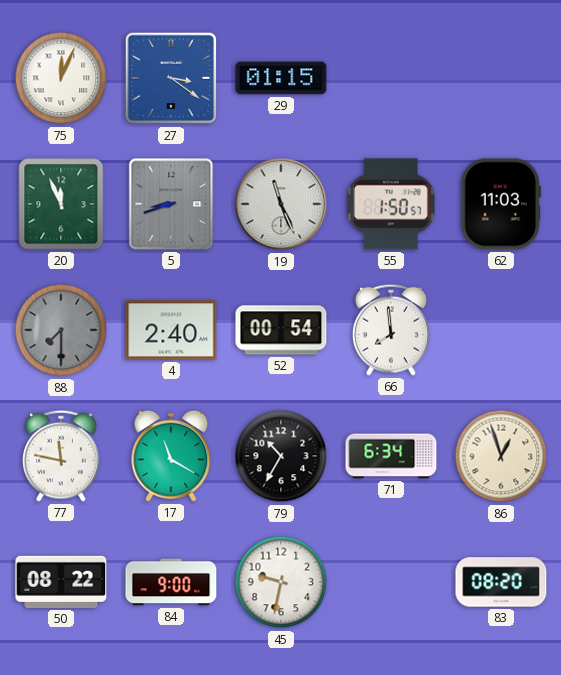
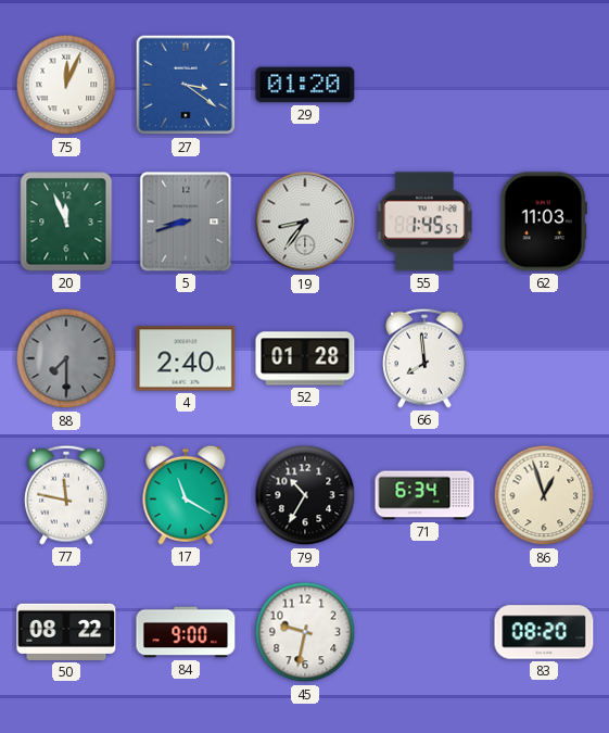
29: 01:15 -> 01:20 (305, 85)
19: 11:26 -> 8:36 (305, 222)
55: 1:50 -> 1:45 (426, 222)
52: 00:54 -> 01:28 (305, 358)
